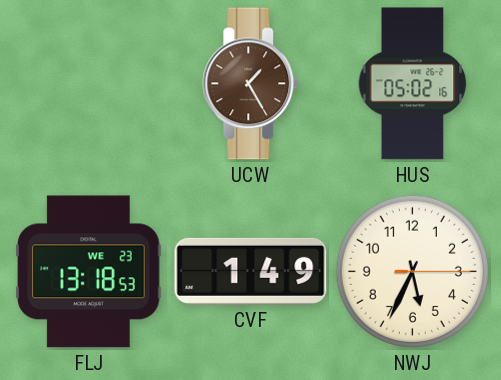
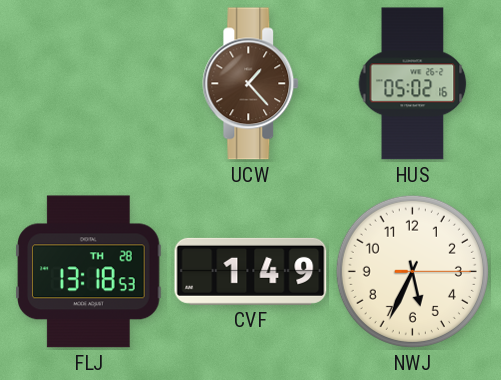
UCW: 1:25 -> 1:23 (251, 84)
FLJ date: WE 23 -> TH 28 (89, 272)
